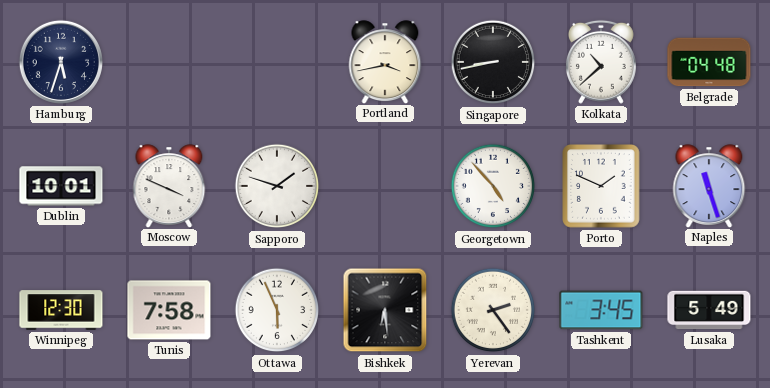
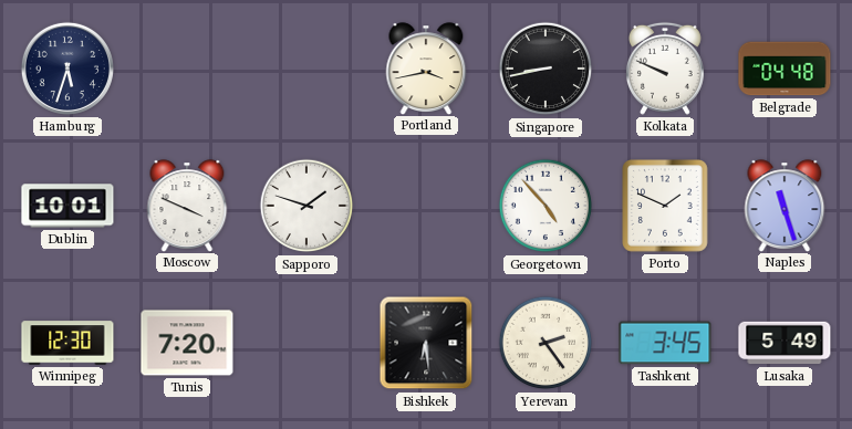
Kolkata: 10:38 -> 9:49 (665, 69)
Tunis: 7:58 -> 7:20 (187, 343)
Ottawa: 5:56 -> none (277, 310)
